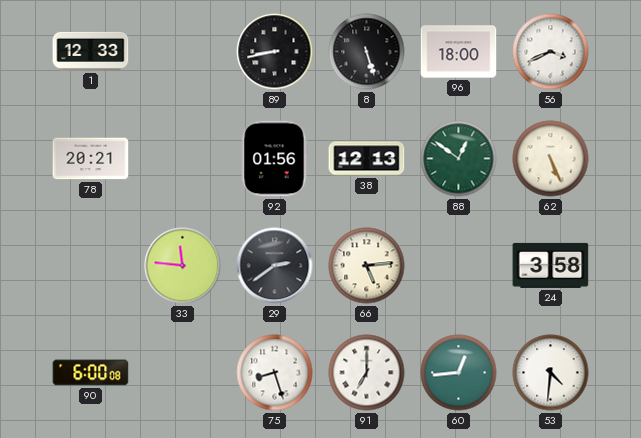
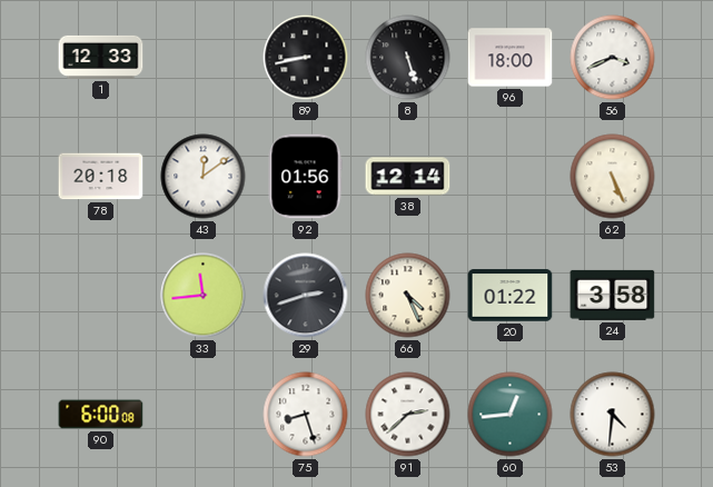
78: 20:21 -> 20:18 (101, 177)
43: none -> 12:09 (204, 177)
38: 12:13 -> 12:14 (408, 177)
88: 12:51 -> none (459, 159)
33: 11:46 -> 11:44 (204, 296)
29: 2:39 -> 2:42 (306, 296)
66: 5:14 -> 4:26 (408, 296)
20: none -> 01:22 (511, 296)
91: 7:00 -> 2:38 (408, 415)
